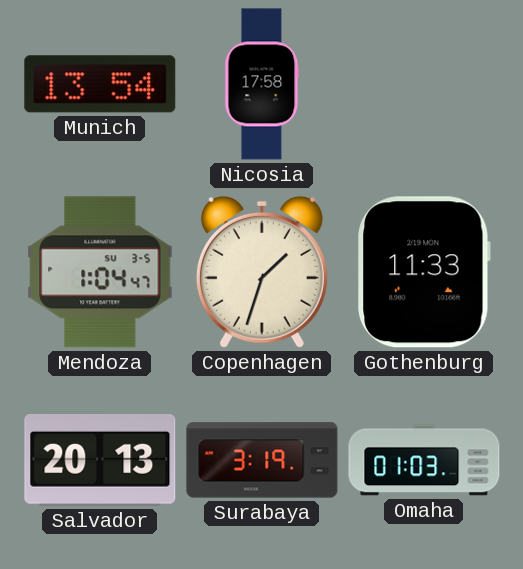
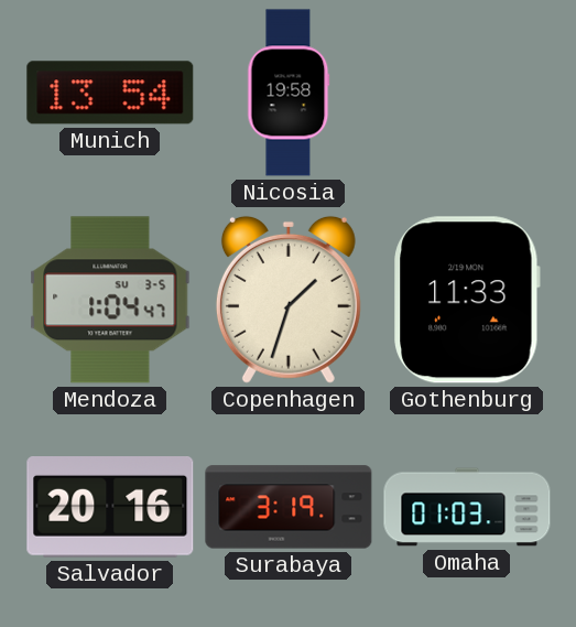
Nicosia: 17:58 -> 19:58 (289, 93)
Salvador: 20:13 -> 20:16 (110, 508)
